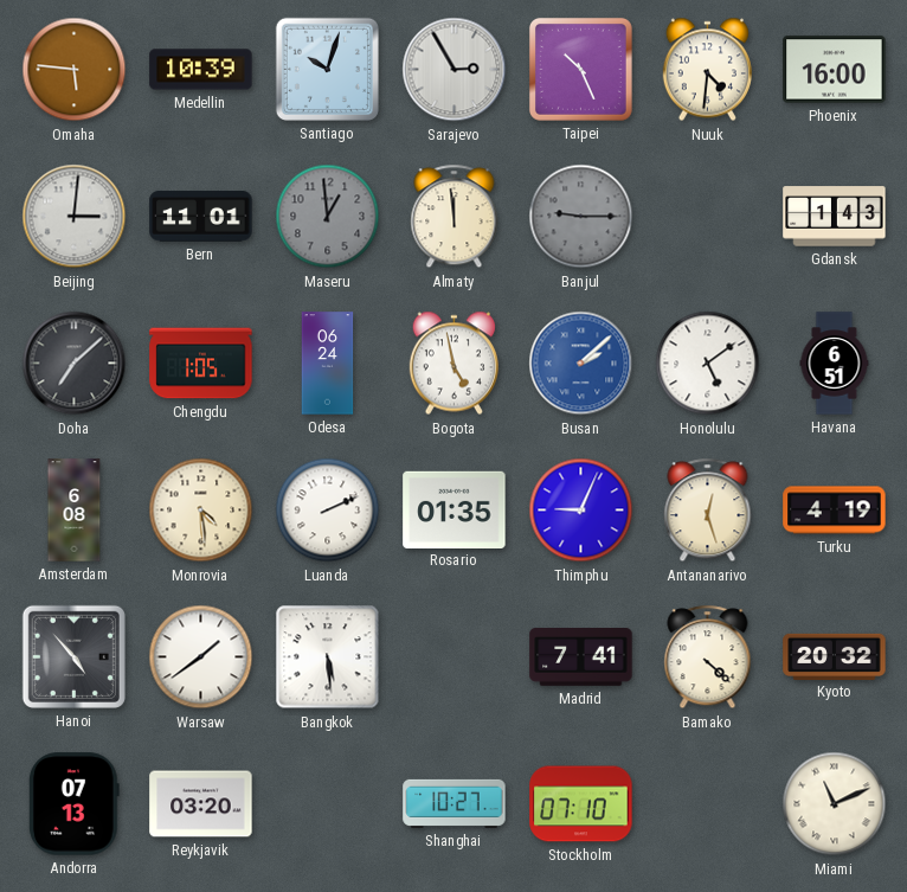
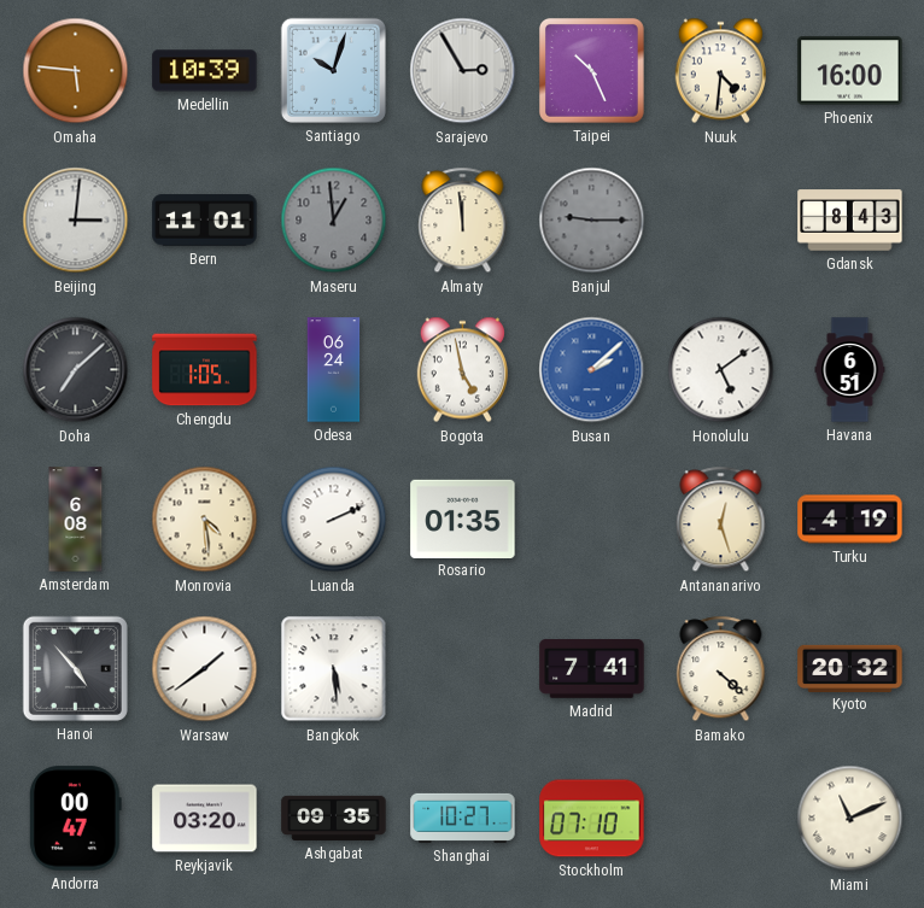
Gdansk: 1:43 -> 8:43 (850, 221)
Thimphu: 9:04 -> none (581, 511)
Andorra: 07:13 -> 00:47 (75, 819)
Ashgabat: none -> 09:35 (334, 818)
